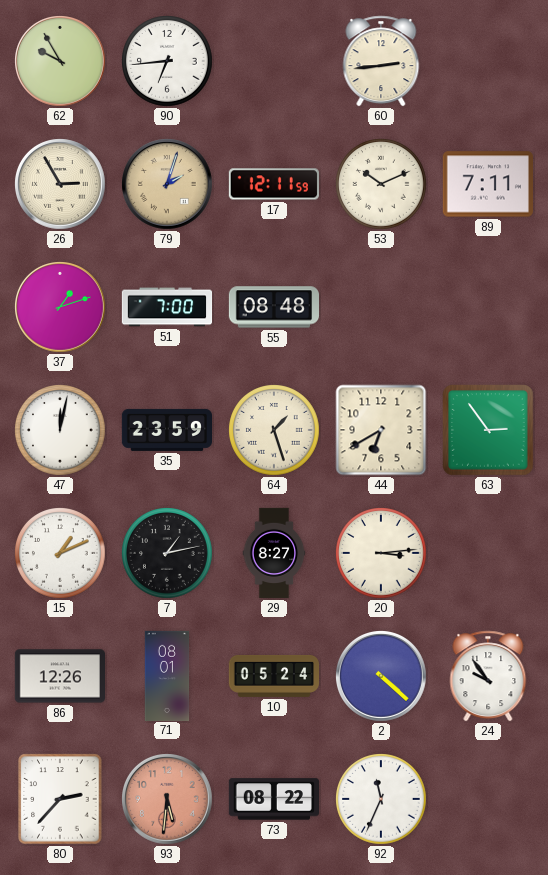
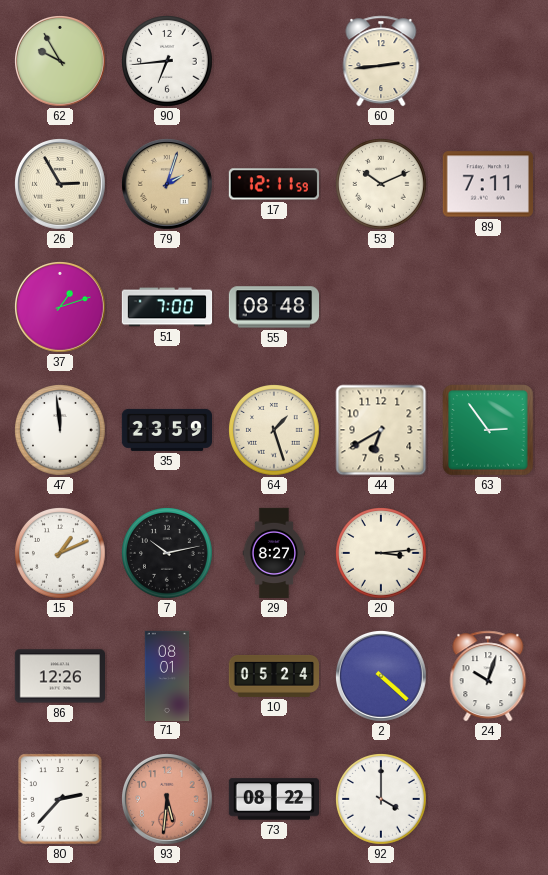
47: 12:02 -> 11:59 (61, 431)
7: 1:13 -> 10:13 (168, 554)
24: 9:54 -> 10:03 (488, 676)
92: 11:34 -> 4:00 (382, 800)
